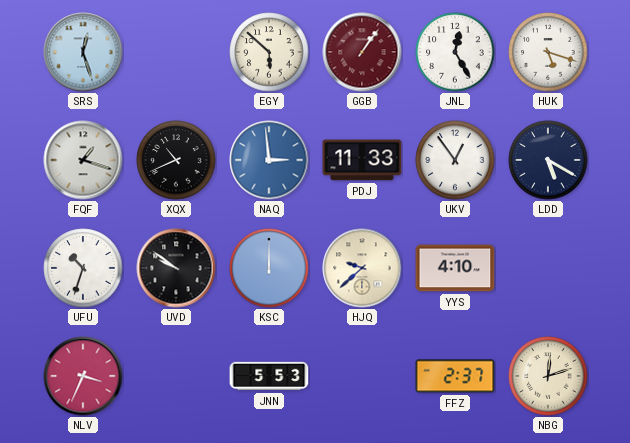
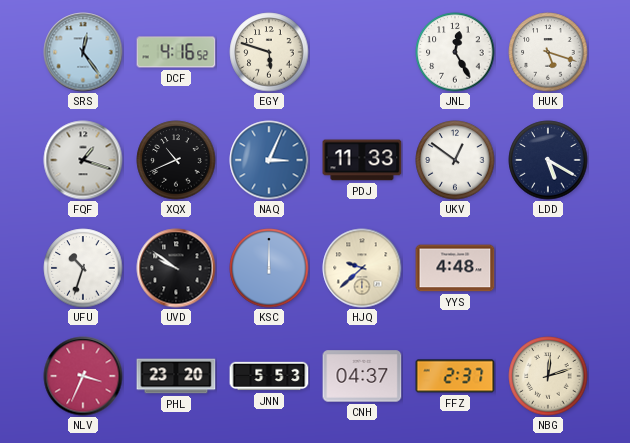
SRS: 12:27 -> 12:24 (83, 52)
DCF: none -> 4:16 (176, 52)
EGY: 5:52 -> 5:48 (269, 52)
GGB: 1:06 -> none (362, 52)
NAQ: 2:59 -> 3:04 (269, 160)
UKV: 12:54 -> 12:51 (455, 160)
YYS: 4:10 -> 4:48 (455, 268)
PHL: none -> 23:20 (176, 376)
CNH: none -> 04:37 (362, 376)
